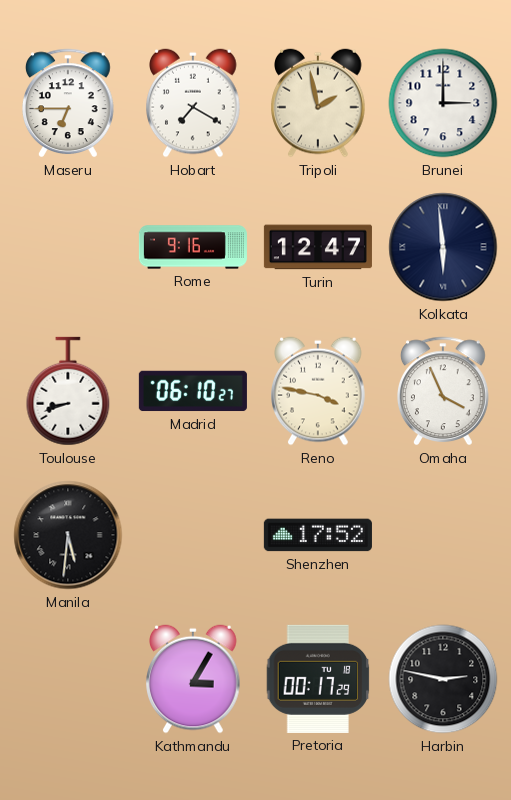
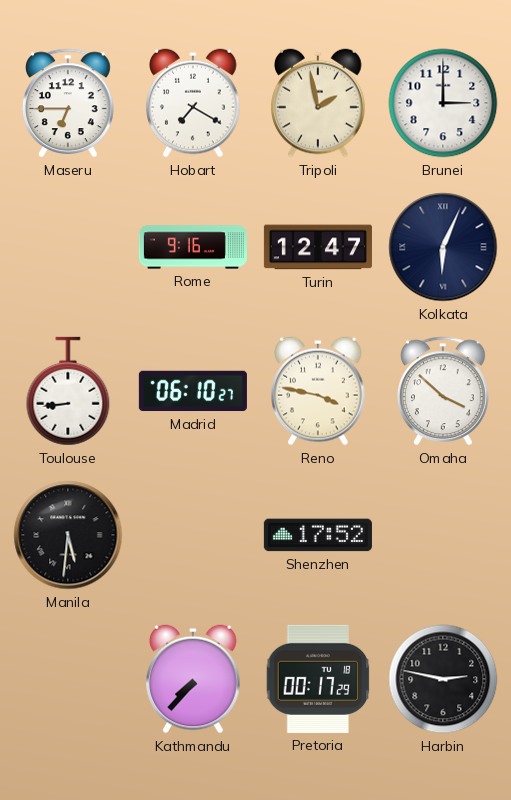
Kolkata: 5:59 -> 6:04 (443, 247)
Toulouse: 8:42 -> 8:44 (68, 391)
Omaha: 3:56 -> 3:52 (444, 391)
Kathmandu: 3:05 -> 7:37 (193, 679)
